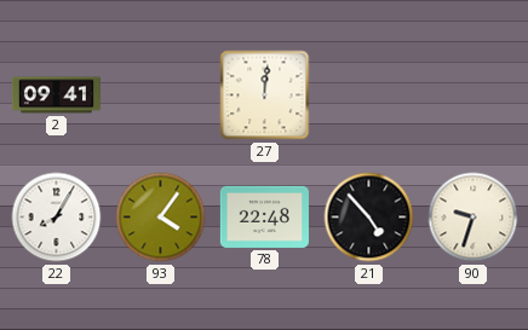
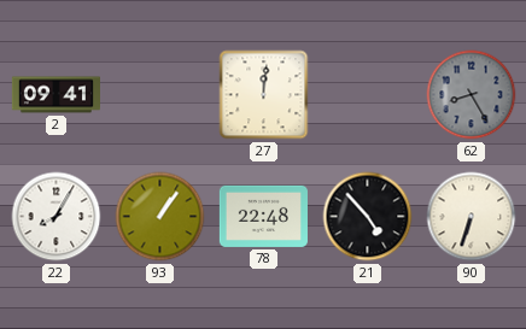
62: none -> 8:25 (472, 95)
93: 4:06 -> 1:06 (160, 217)
90: 9:33 -> 6:33 (472, 217)
